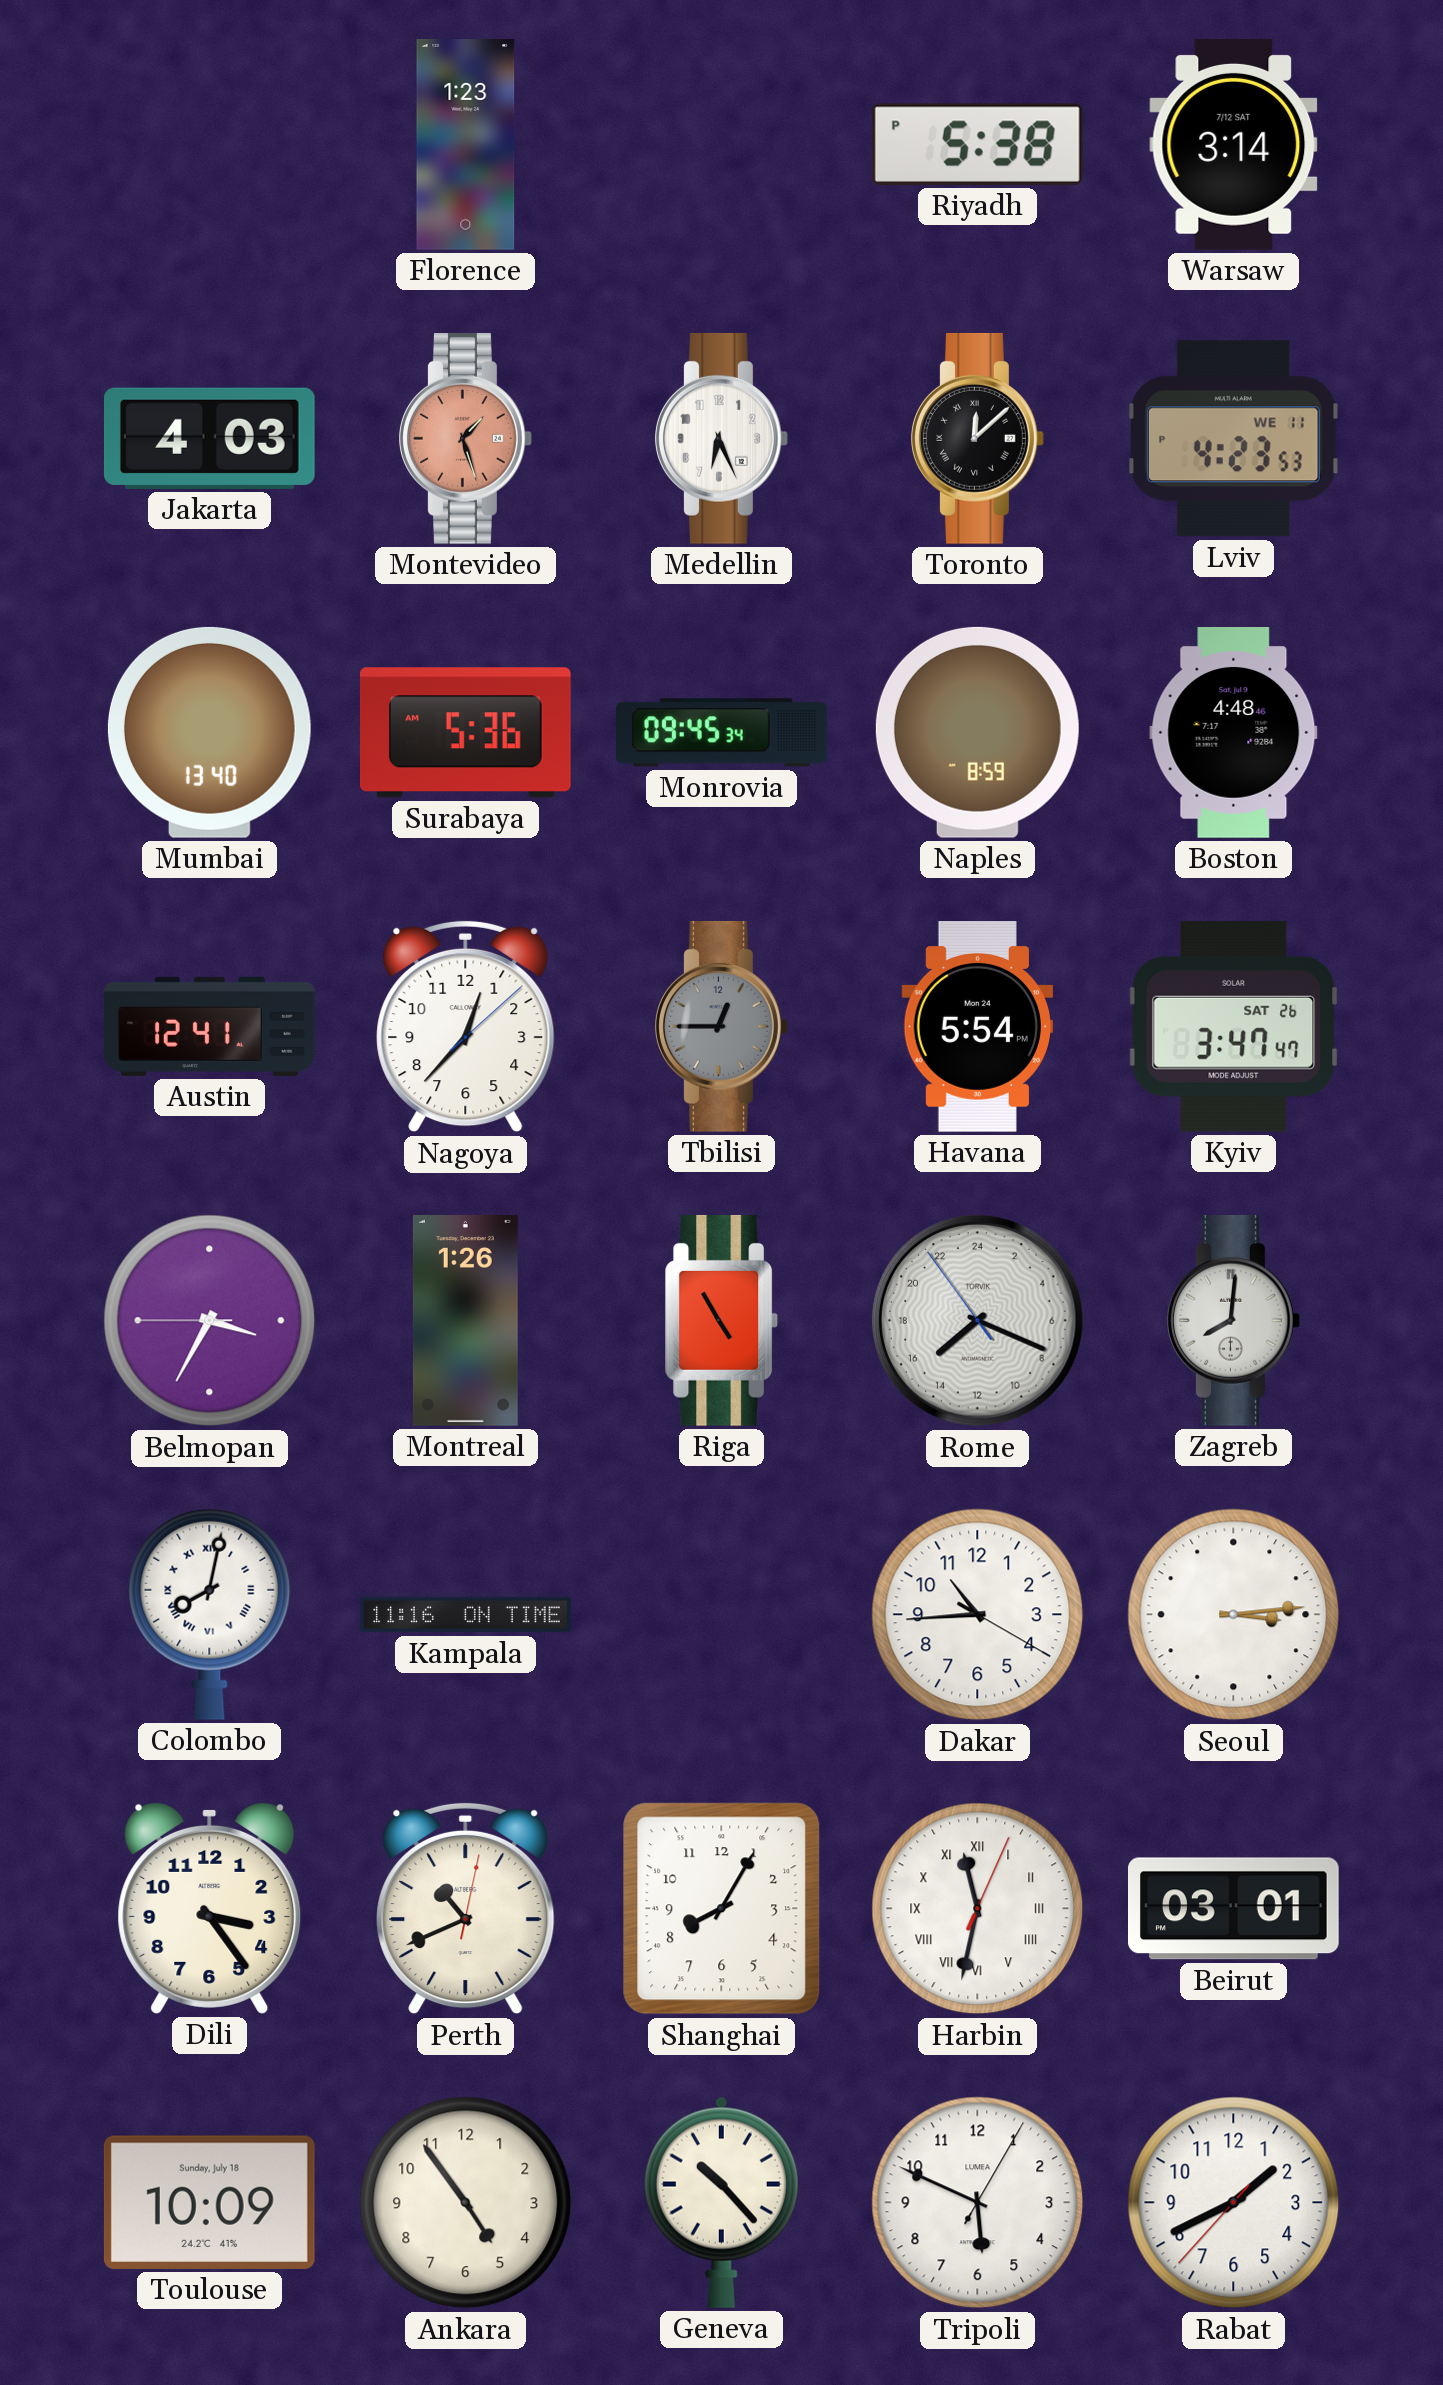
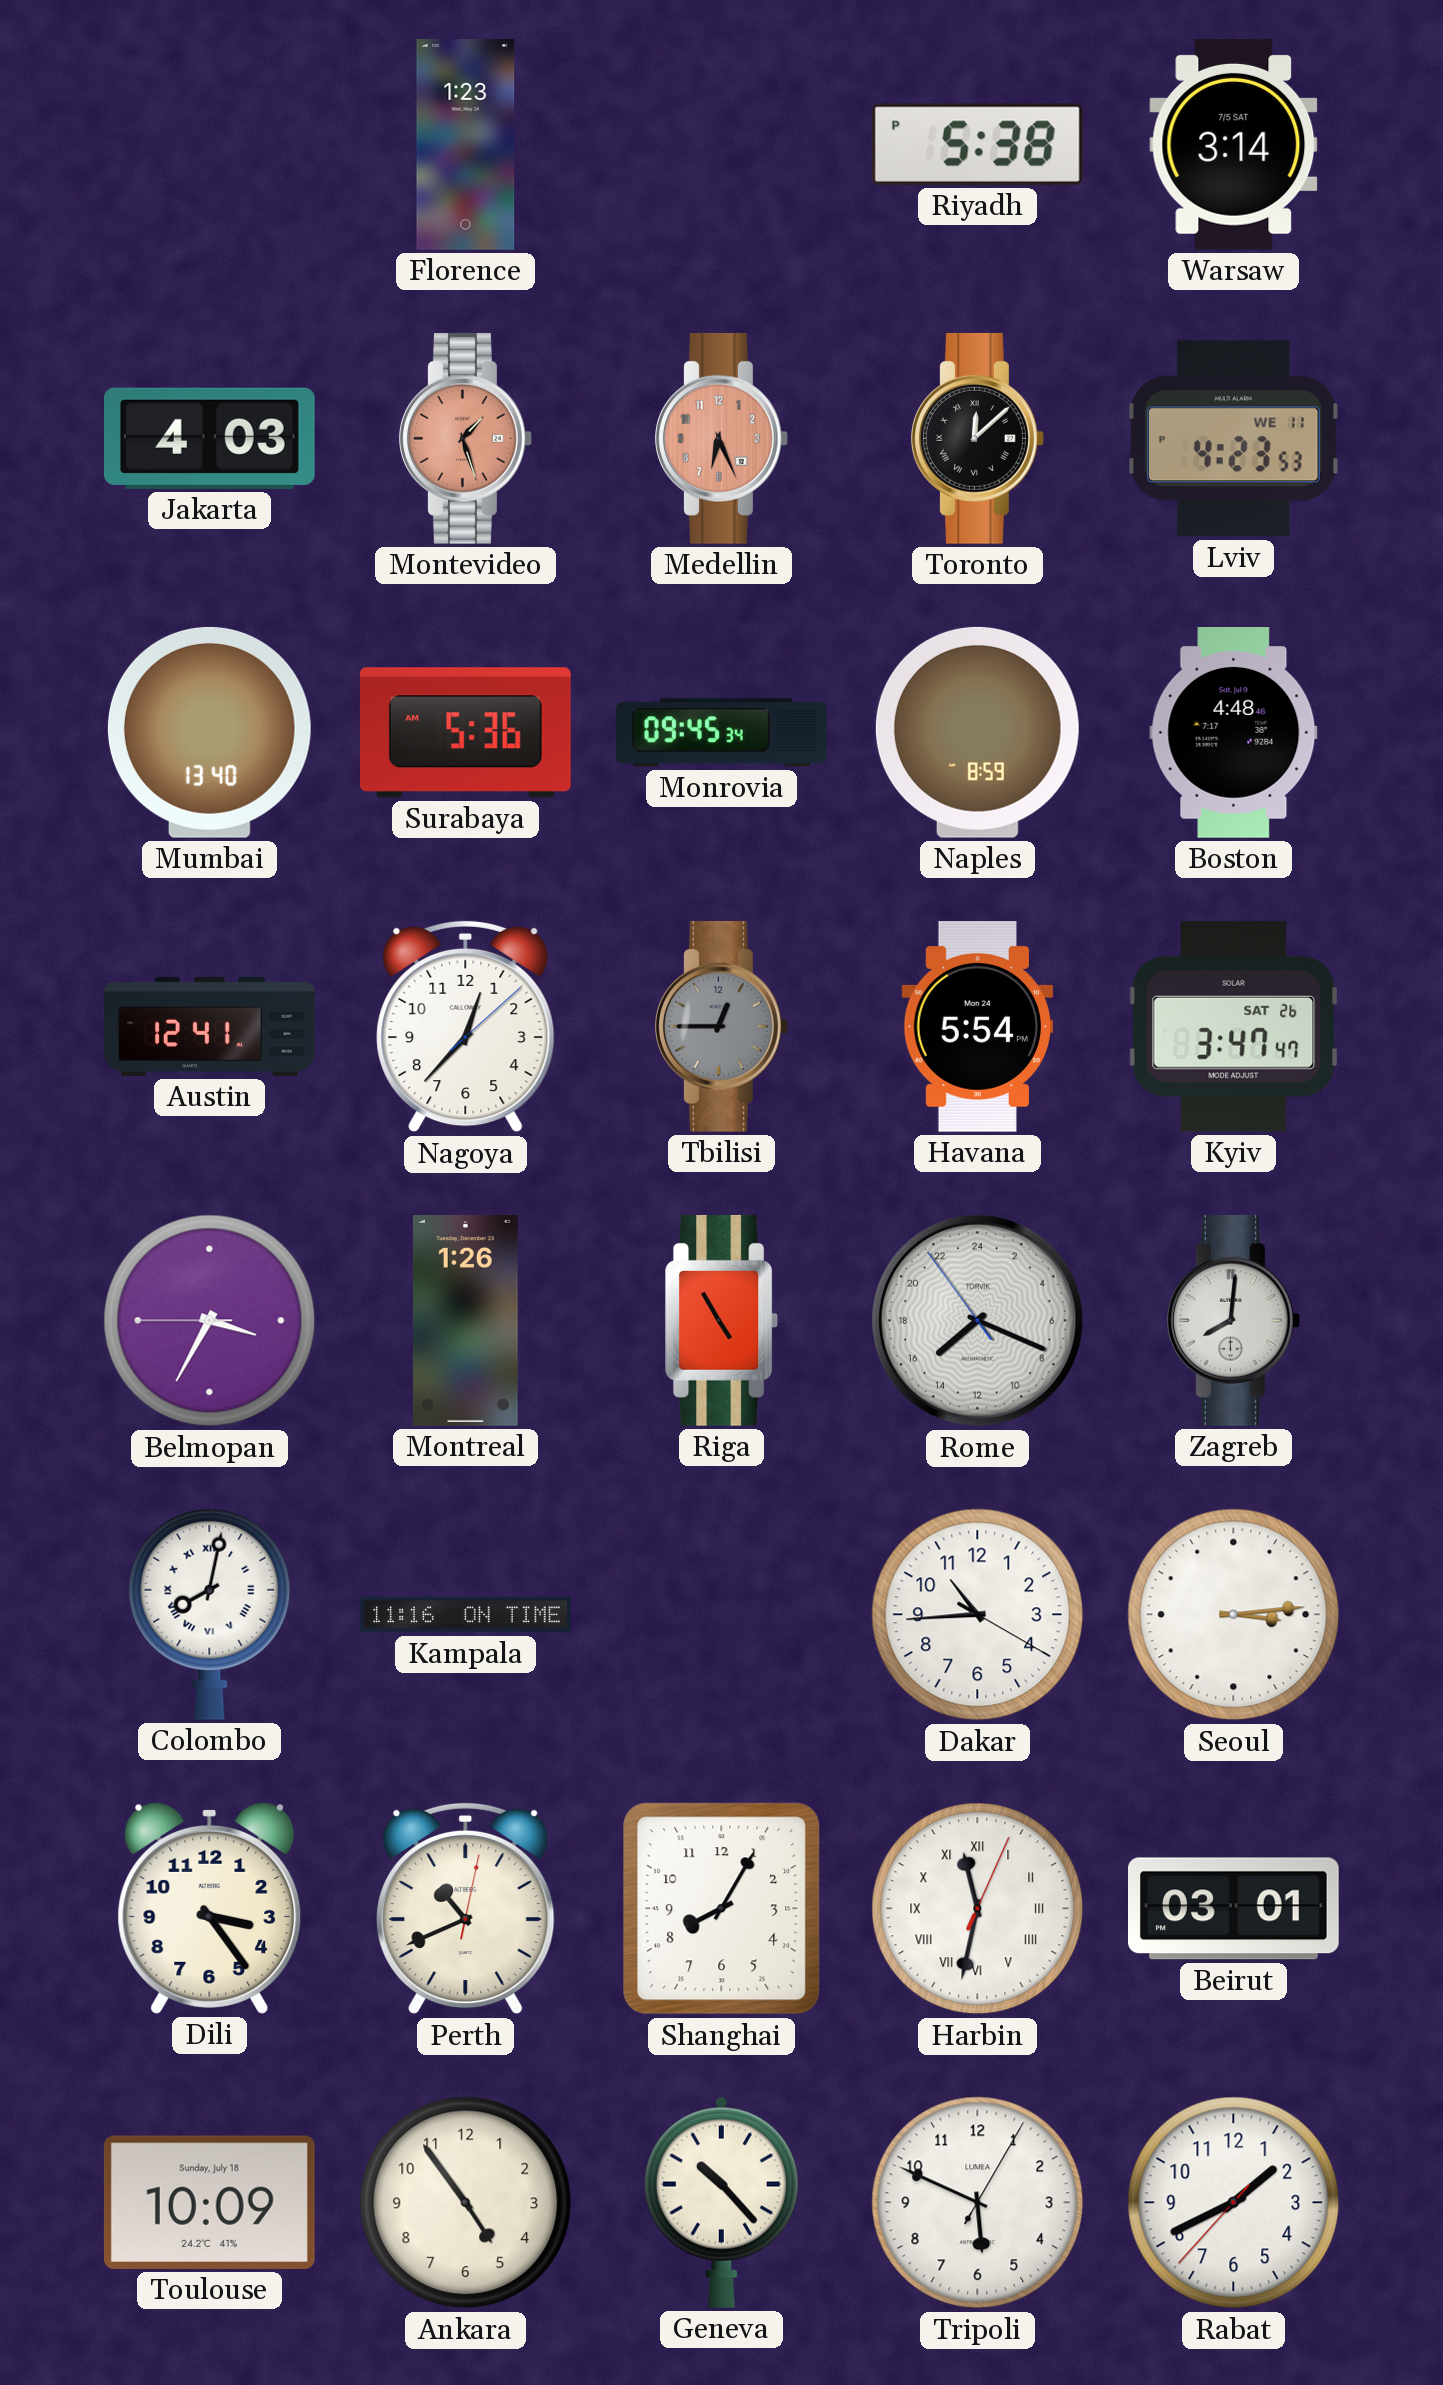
Warsaw date: 7/12 SAT -> 7/5 SAT (1234, 144)
Medellin dial: white -> salmon (722, 438)
